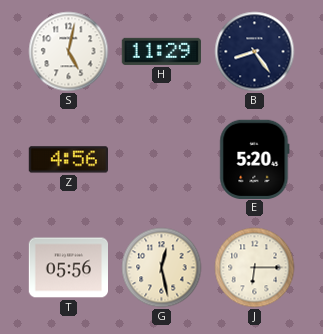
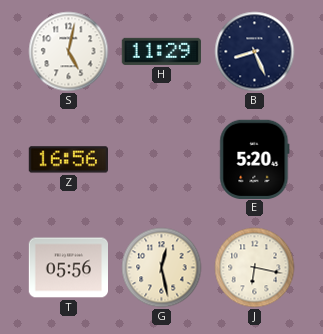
B: 8:24 -> 8:26 (255, 52)
Z: 4:56 -> 16:56 (68, 160)
J: 6:15 -> 6:17 (255, 268)
